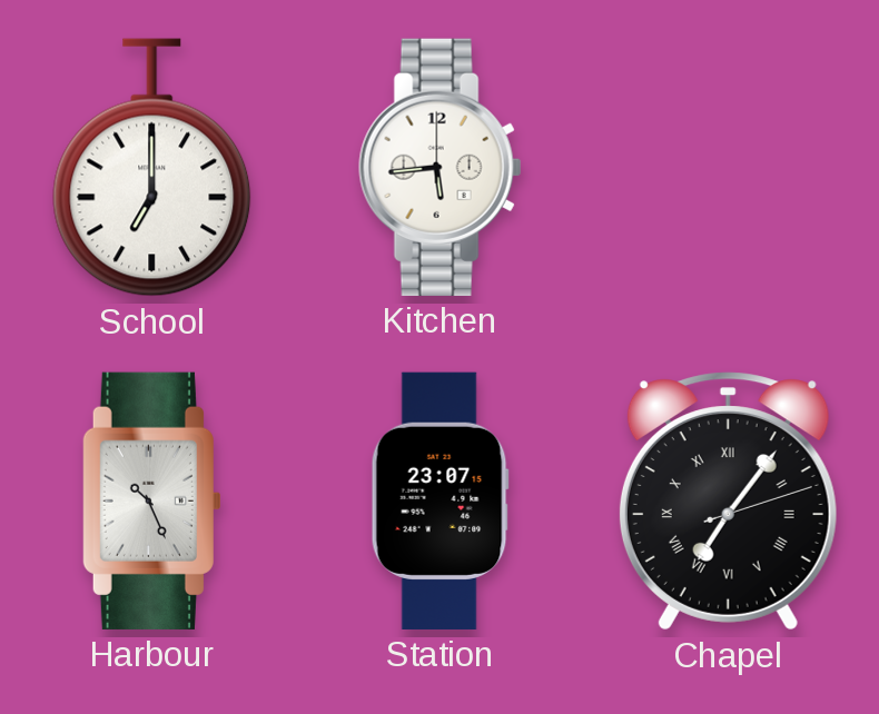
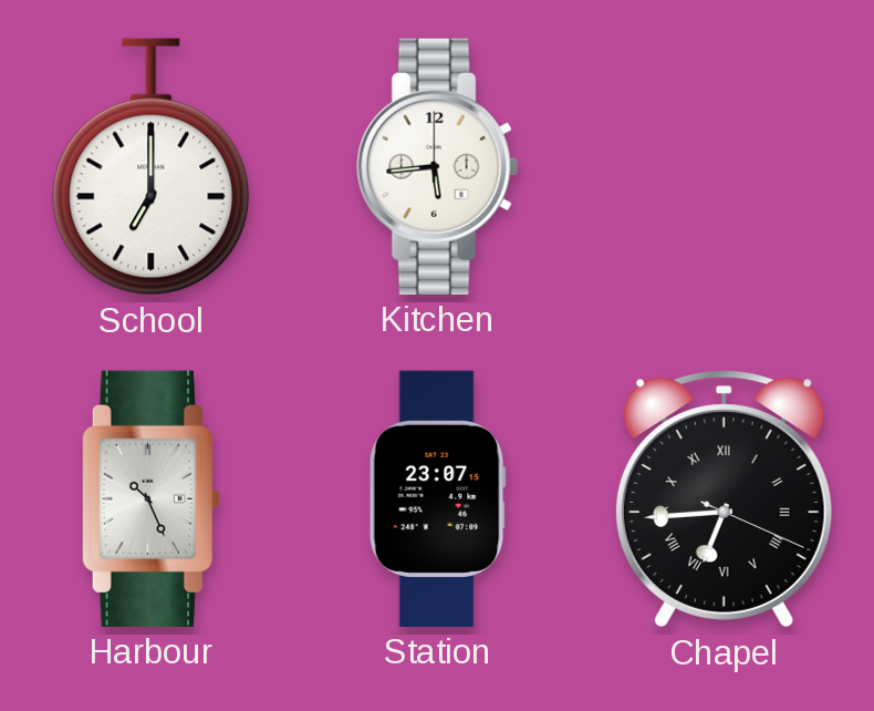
Chapel: 7:06 -> 6:44 (724, 499)
